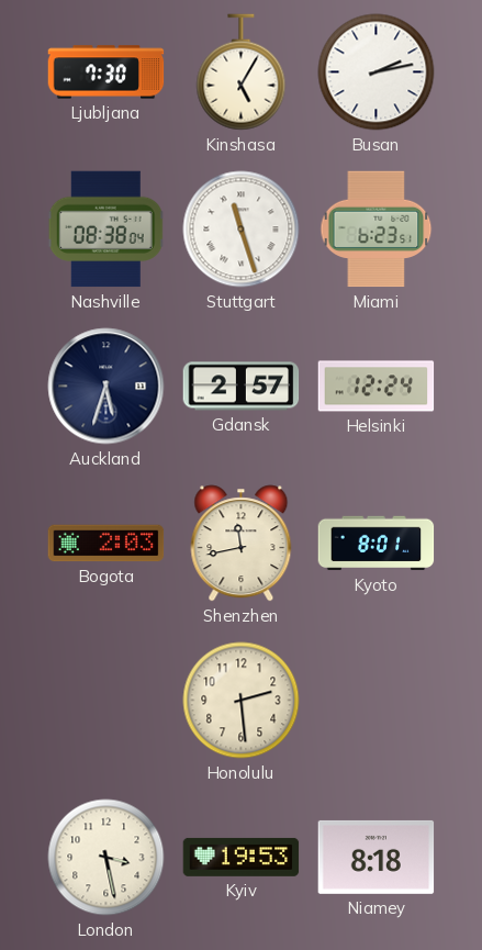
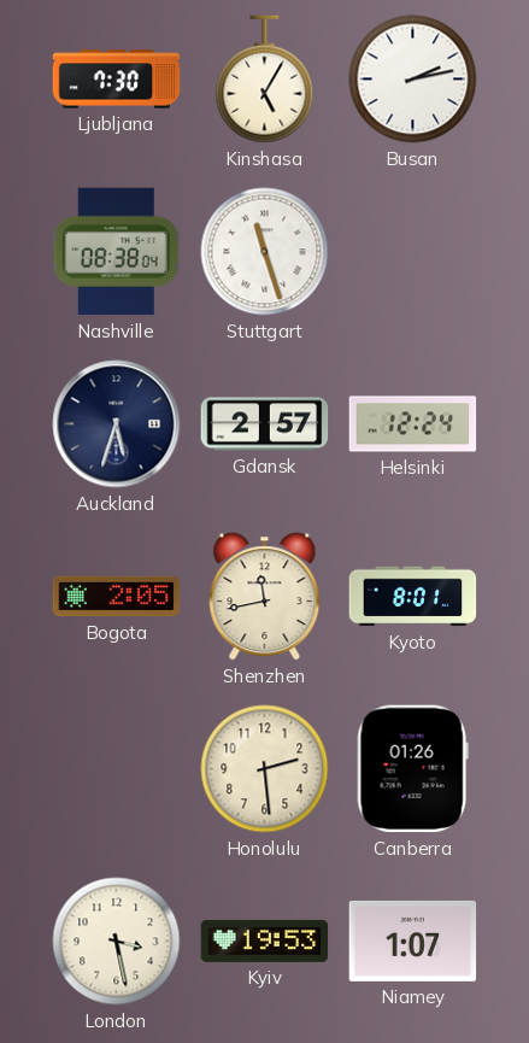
Miami: 6:23 -> none (377, 230)
Bogota: 2:03 -> 2:05 (117, 597)
Canberra: none -> 01:26 (412, 769)
Niamey: 8:18 -> 1:07 (413, 941)
